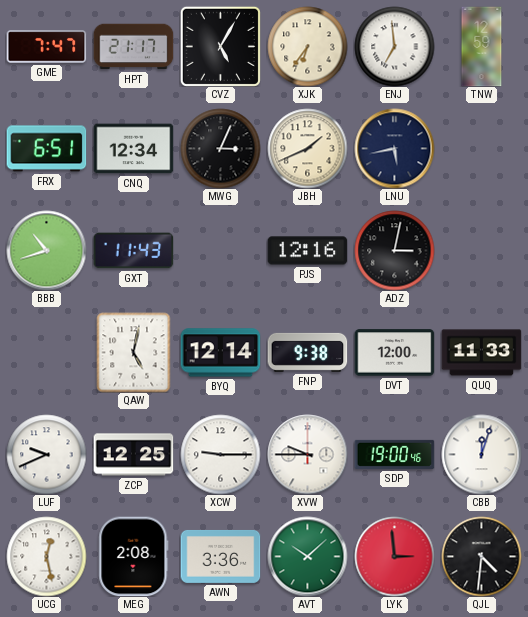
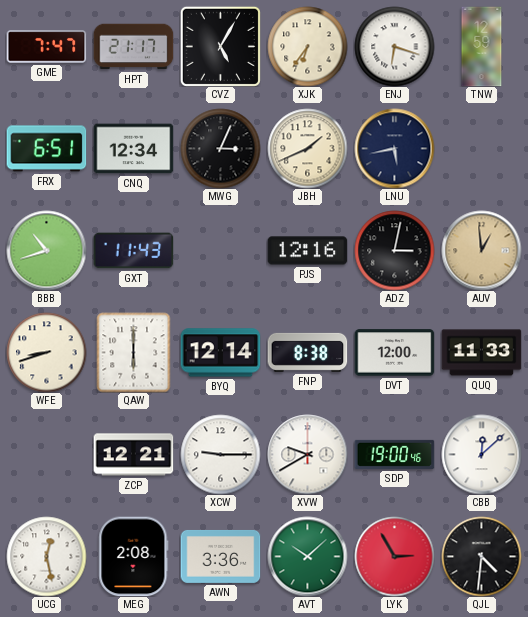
ENJ: 6:59 -> 6:18 (394, 46)
AUV: none -> 12:59 (481, 250)
WFE: none -> 8:42 (46, 352)
QAW: 5:02 -> 6:00 (134, 352)
FNP: 9:38 -> 8:38 (307, 352)
LUF: 9:41 -> none (46, 454)
ZCP: 12:25 -> 12:21 (133, 455)
XVW: 9:45 -> 9:40 (307, 454)
CBB: 12:03 -> 12:08 (481, 454)
LYK: 2:59 -> 2:55 (394, 556)
